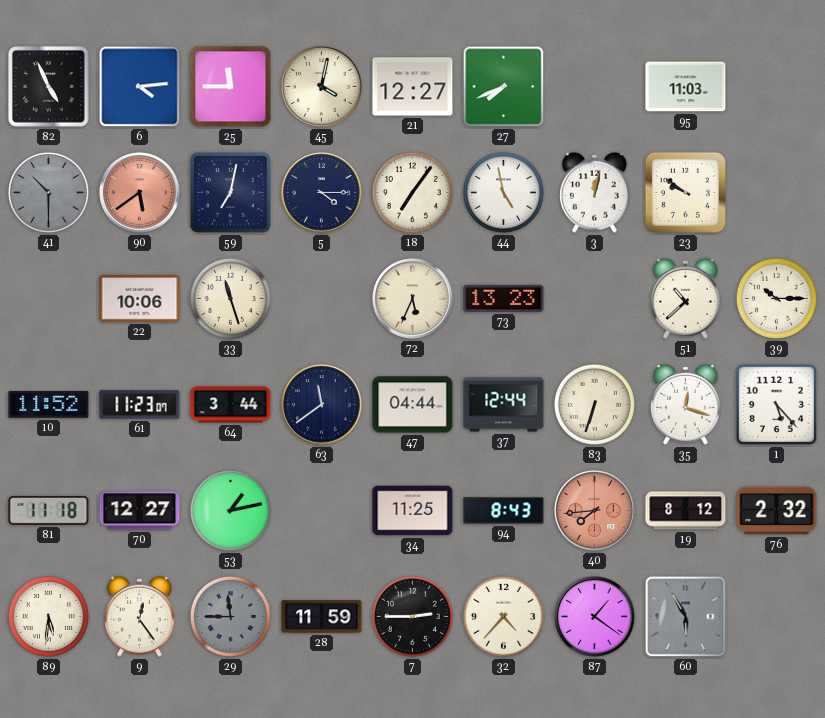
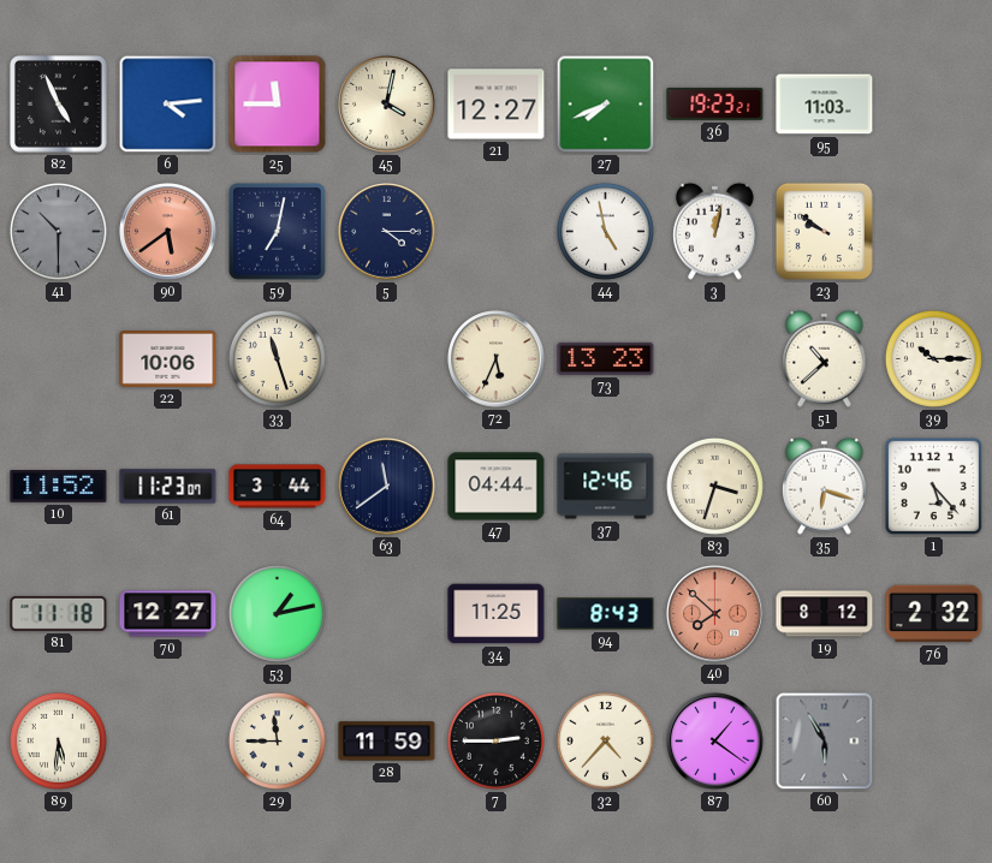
36: none -> 19:23 (715, 103)
18: 7:06 -> none (412, 192)
37: 12:44 -> 12:46 (606, 487)
83: 6:33 -> 3:33 (714, 486)
35: 12:18 -> 6:18 (824, 486)
40: 7:44 -> 7:52 (715, 614)
9: 12:24 -> none (139, 616)
29 dial: grey -> cream (277, 740)
